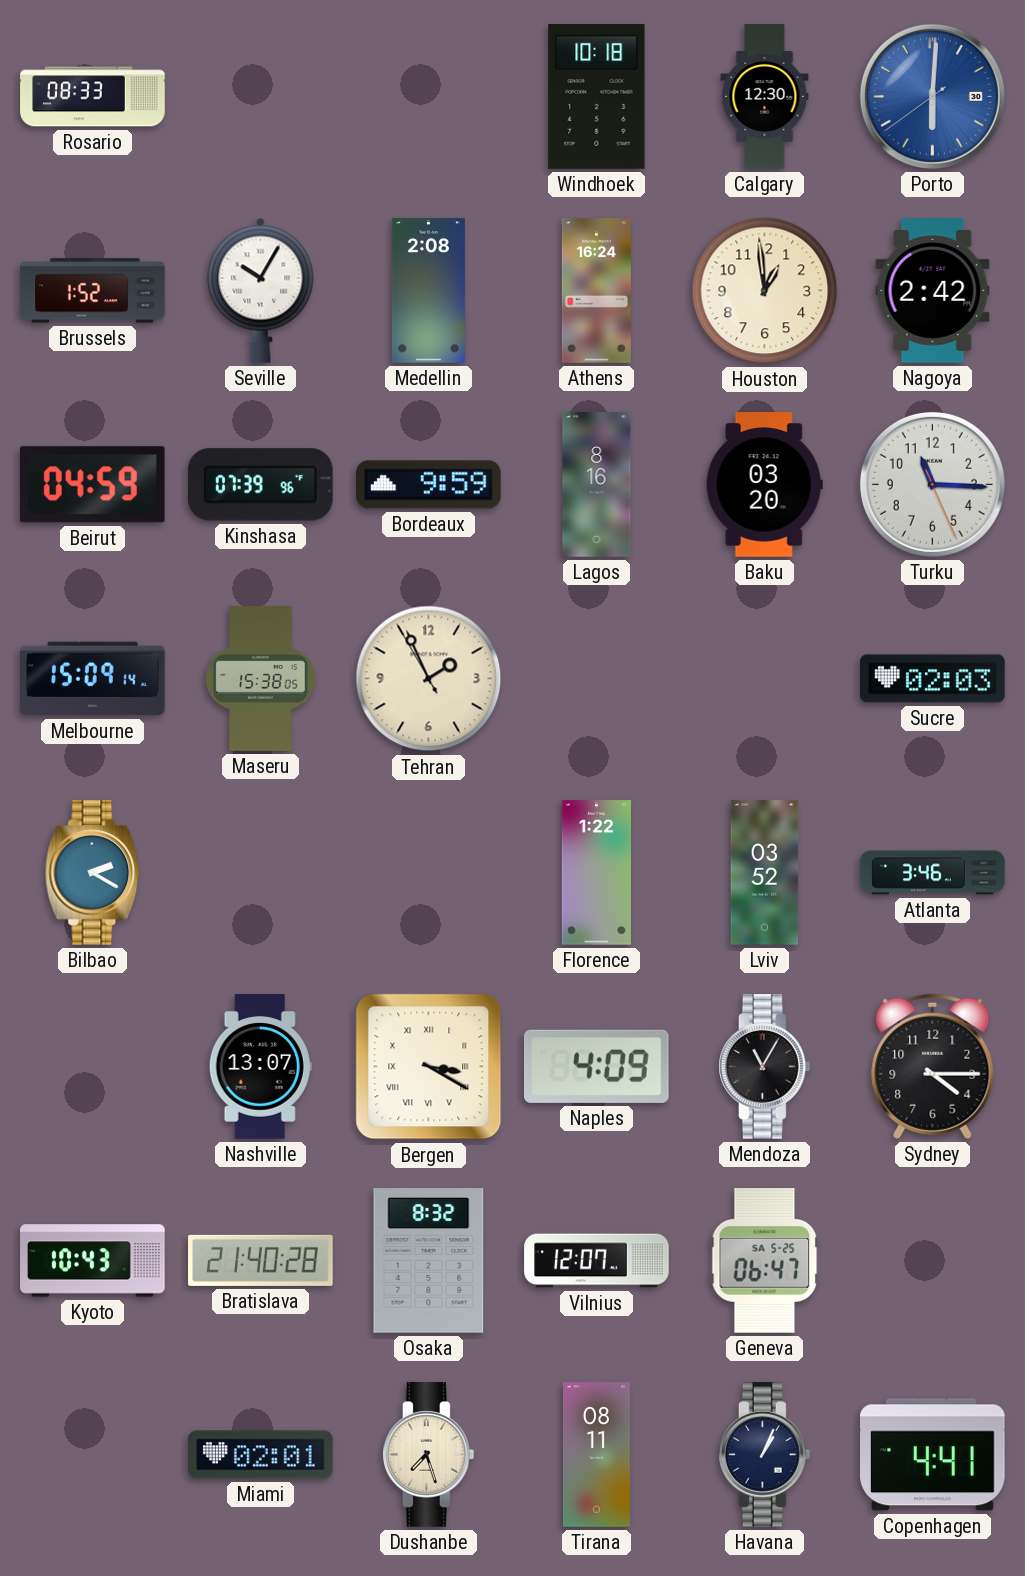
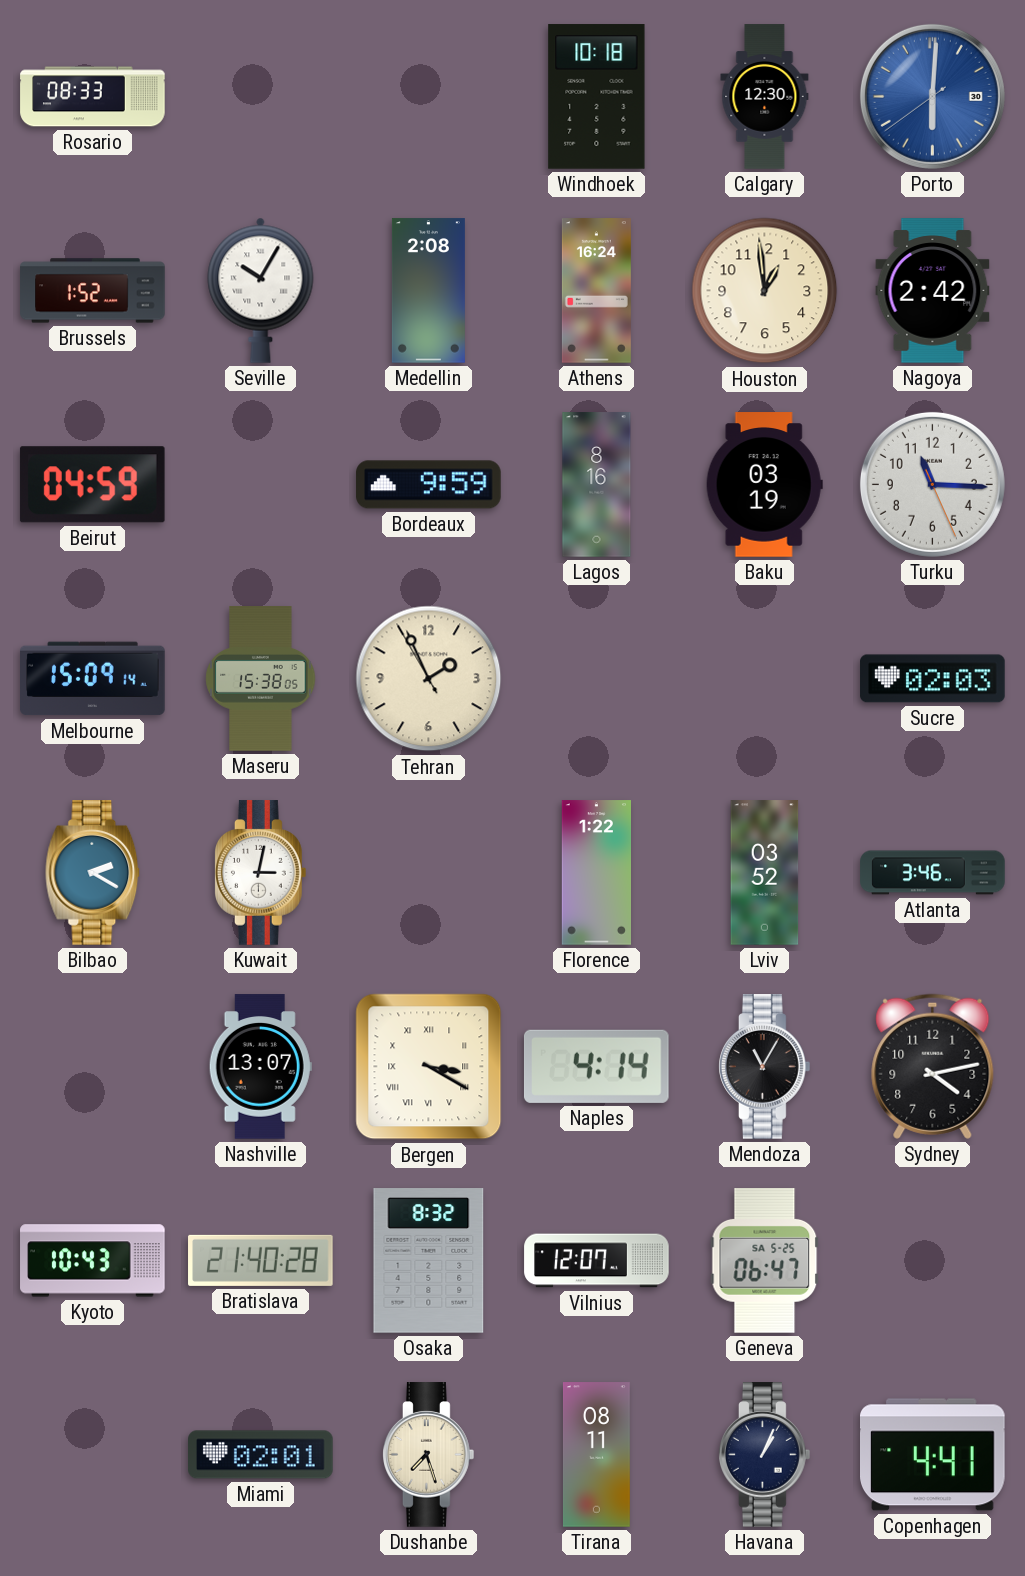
Kinshasa: 07:39 -> none (261, 485)
Baku: 03:20 -> 03:19 (764, 485)
Kuwait: none -> 3:02 (261, 873)
Naples: 4:09 -> 4:14 (596, 1066)
Sydney: 4:15 -> 4:13 (933, 1066)
